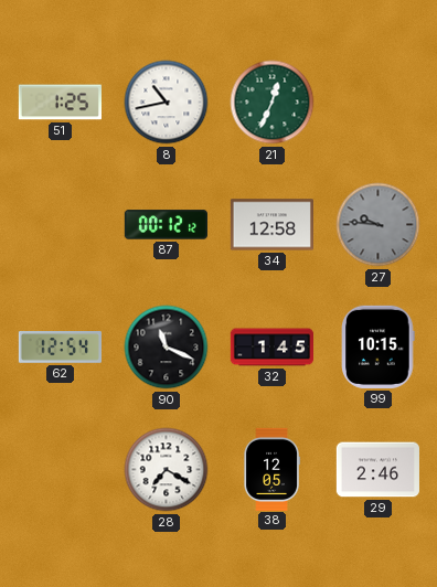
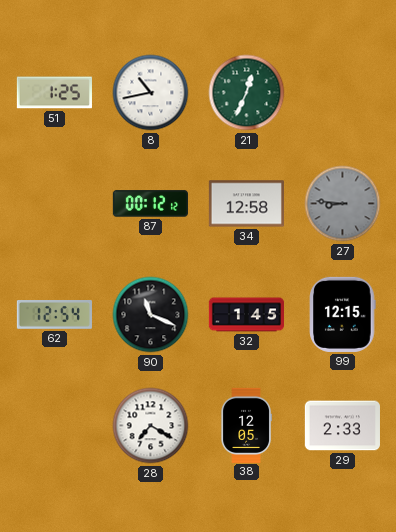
27: 9:46 -> 8:46 (343, 204)
99: 10:15 -> 12:15 (343, 314)
29: 2:46 -> 2:33 (342, 426)
